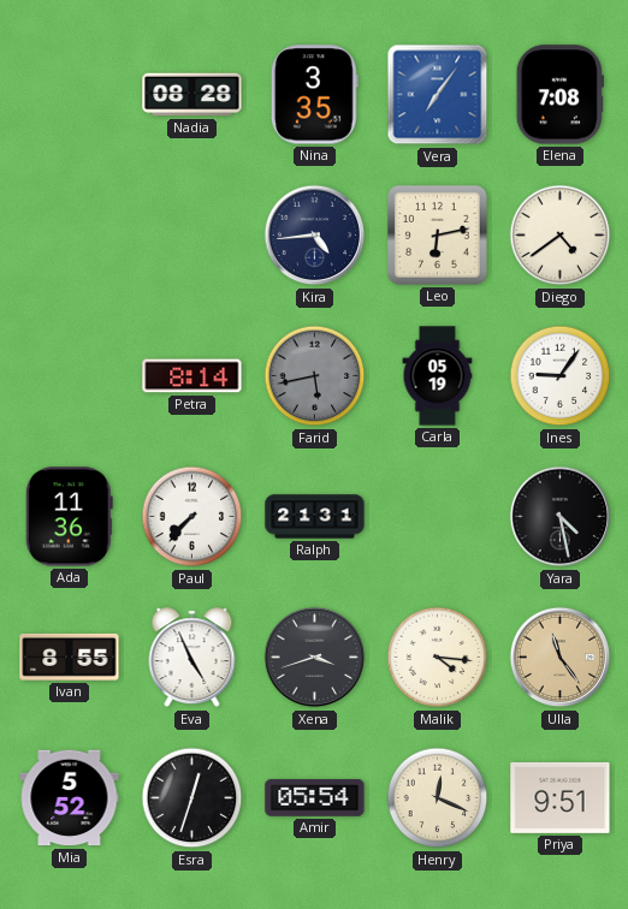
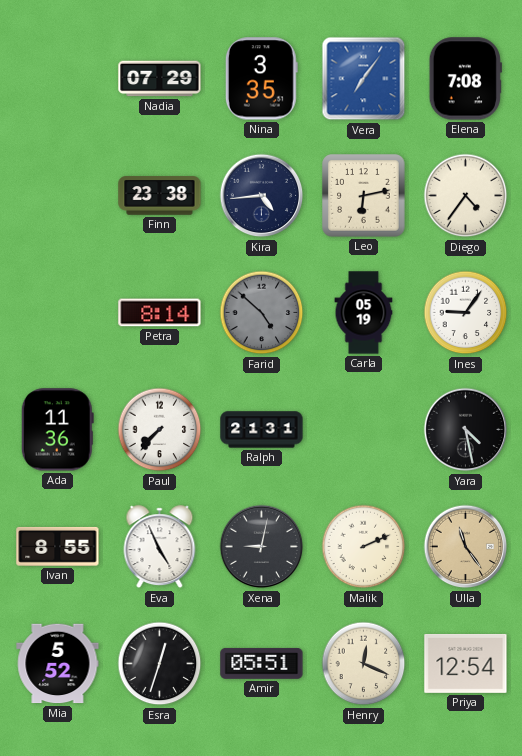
Nadia: 08:28 -> 07:29 (160, 79)
Finn: none -> 23:38 (160, 196)
Diego: 4:39 -> 4:36 (466, 196)
Farid: 5:43 -> 4:52 (262, 313)
Xena: 3:42 -> 9:02 (262, 547)
Malik: 4:16 -> 2:11 (364, 547)
Amir: 05:54 -> 05:51 (262, 663)
Priya: 9:51 -> 12:54 (466, 663)
